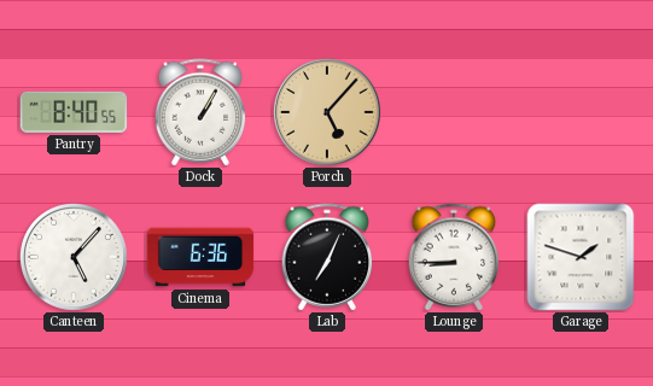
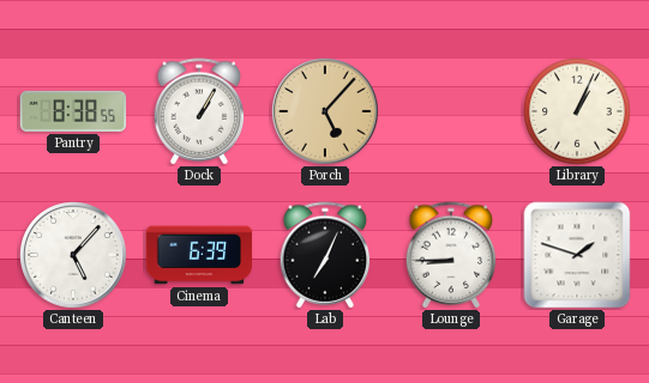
Pantry: 8:40 -> 8:38 (73, 111)
Library: none -> 1:04 (578, 113)
Cinema: 6:36 -> 6:39 (199, 255)
